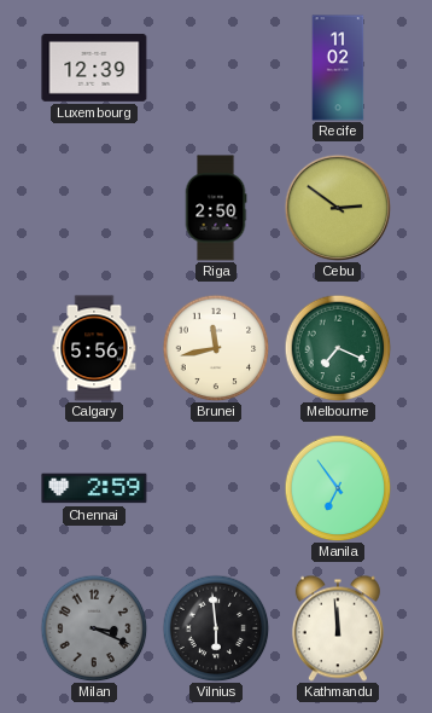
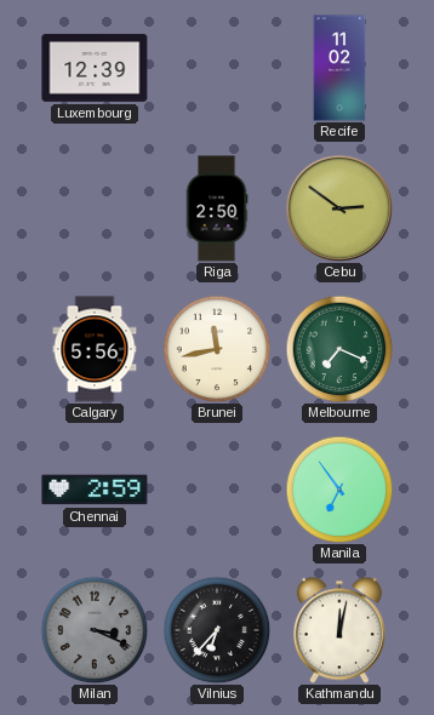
Vilnius: 5:59 -> 6:37 (217, 630)
Kathmandu: 11:59 -> 12:02 (339, 630)
